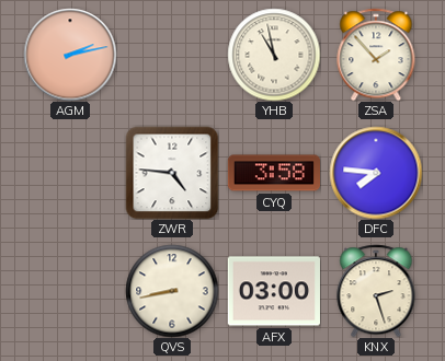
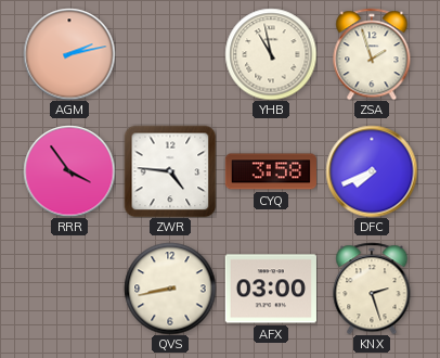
ZSA: 1:53 -> 1:57 (372, 54)
RRR: none -> 3:54 (69, 171)
DFC: 7:46 -> 7:41 (372, 171)
